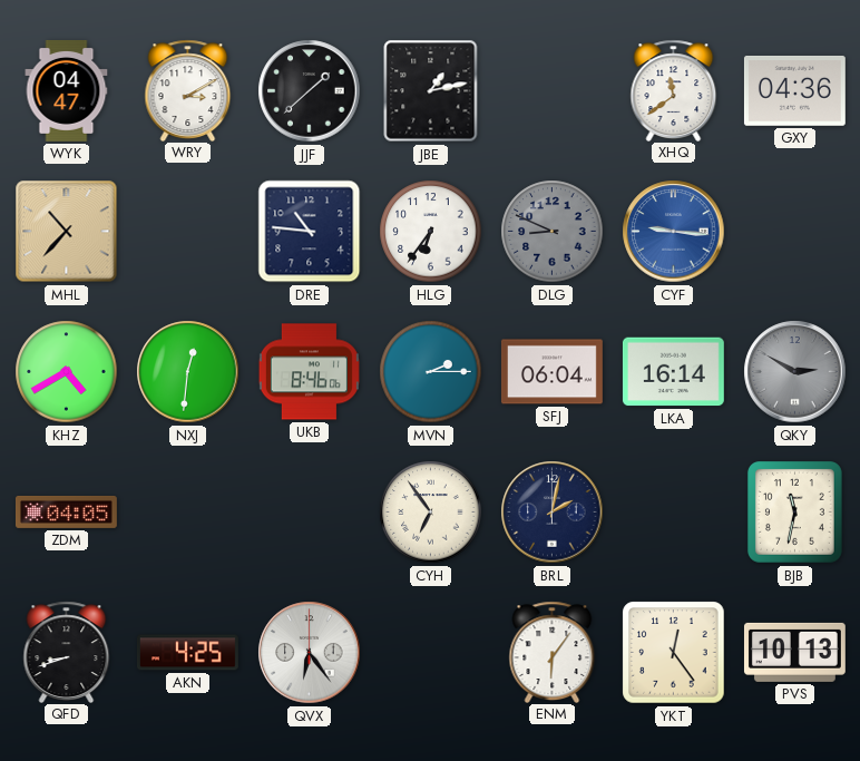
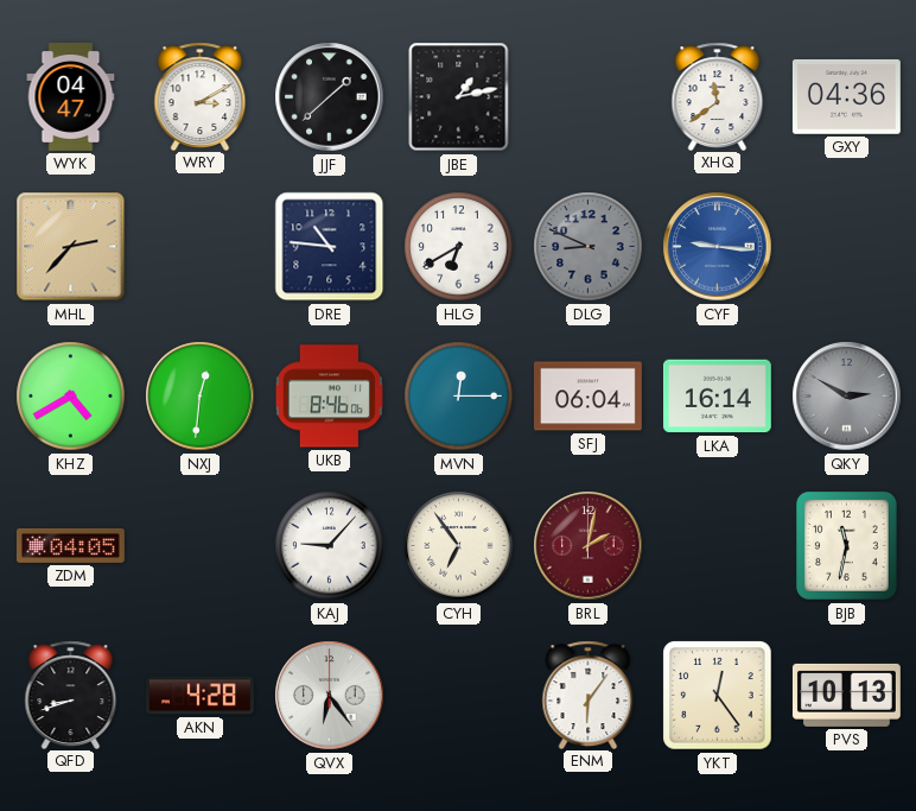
MHL: 10:37 -> 2:37 (71, 247)
HLG: 6:36 -> 6:40 (459, 247)
MVN: 2:15 -> 12:15 (459, 397)
KAJ: none -> 9:07 (330, 546)
BRL dial: navy -> burgundy (589, 546)
AKN: 4:25 -> 4:28 (199, 696)
